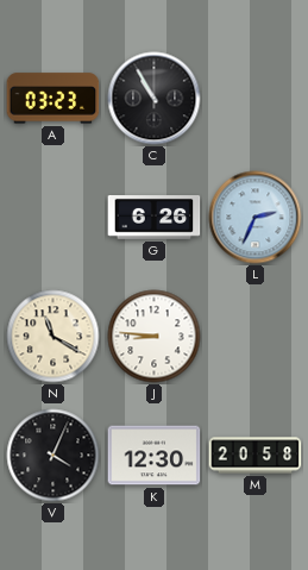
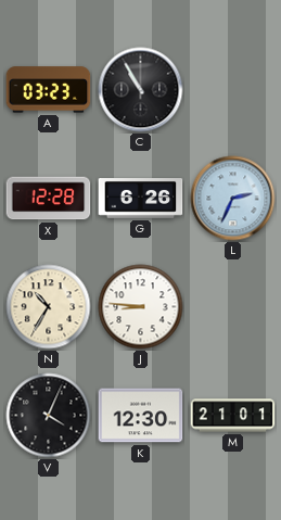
X: none -> 12:28 (49, 199)
N: 11:20 -> 10:35 (49, 307)
M: 20:58 -> 21:01 (233, 416)
